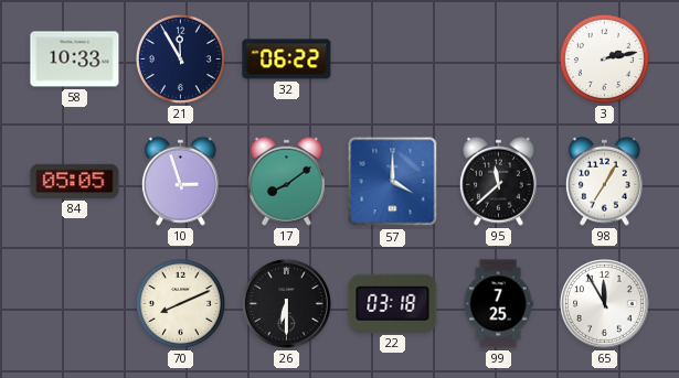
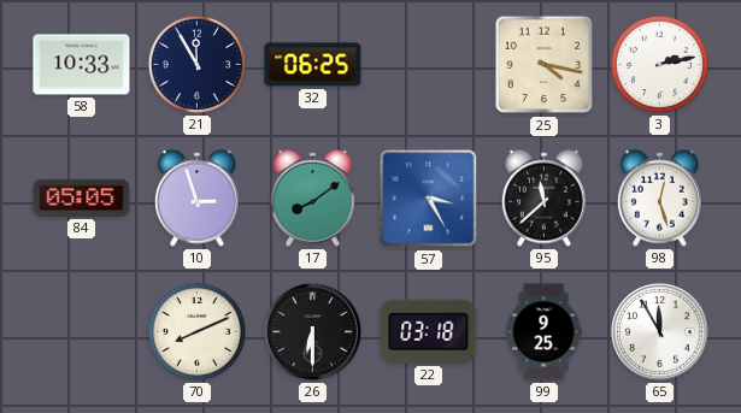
32: 06:22 -> 06:25 (313, 65)
25: none -> 4:17 (545, 65)
57: 4:00 -> 3:25 (429, 199)
98: 7:05 -> 12:27 (659, 197)
99: 7:25 -> 9:25 (543, 332)
